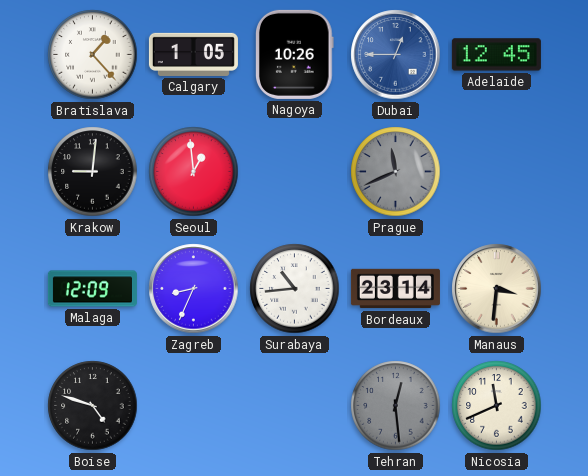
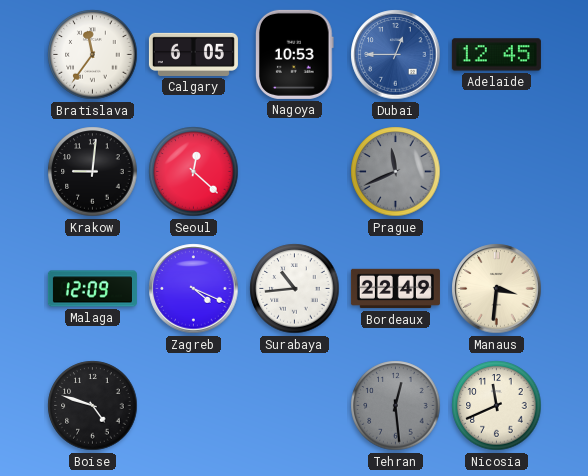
Bratislava: 1:23 -> 11:36 (93, 55)
Calgary: 1:05 -> 6:05 (193, 54)
Nagoya: 10:26 -> 10:53 (295, 54)
Seoul: 12:59 -> 12:22 (194, 172)
Zagreb: 8:34 -> 4:19 (194, 289)
Bordeaux: 23:14 -> 22:49 (395, 289)
